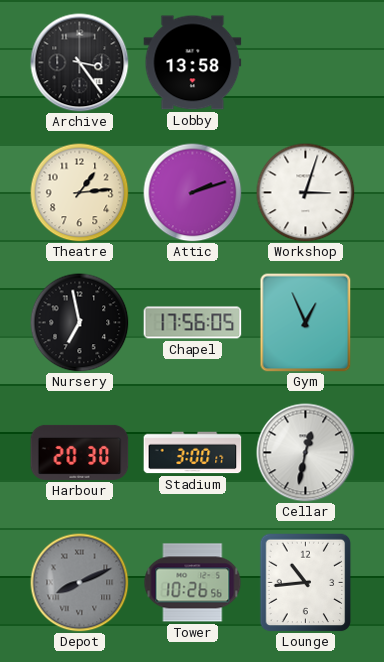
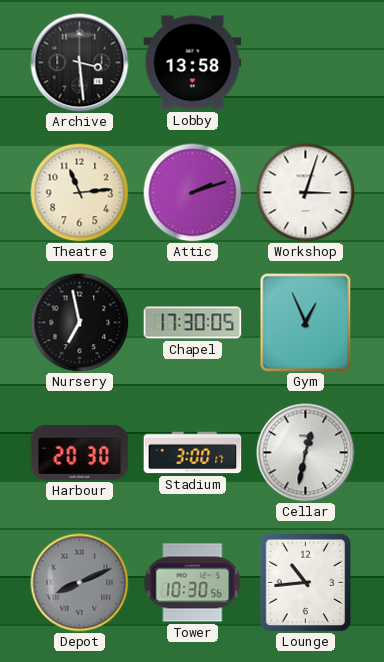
Archive: 3:24 -> 3:29 (80, 63)
Theatre: 1:14 -> 11:14 (80, 193)
Chapel: 17:56 -> 17:30 (193, 323)
Tower: 10:26 -> 10:30 (193, 583)
